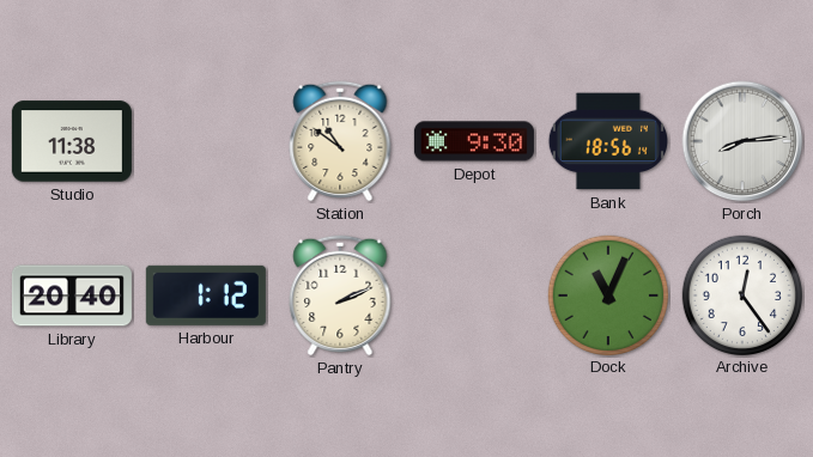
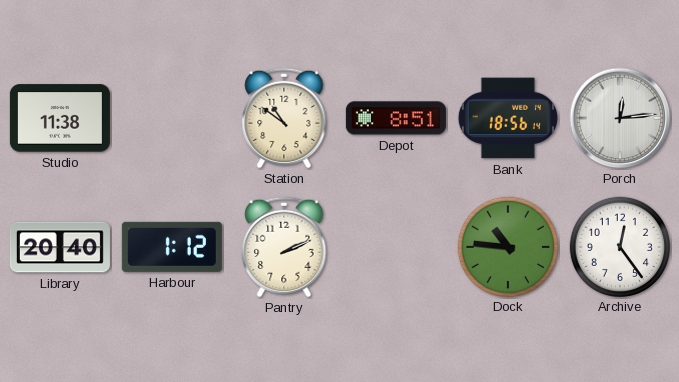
Depot: 9:30 -> 8:51 (396, 118)
Porch: 8:14 -> 12:14 (620, 118)
Dock: 11:04 -> 10:46 (507, 246)
